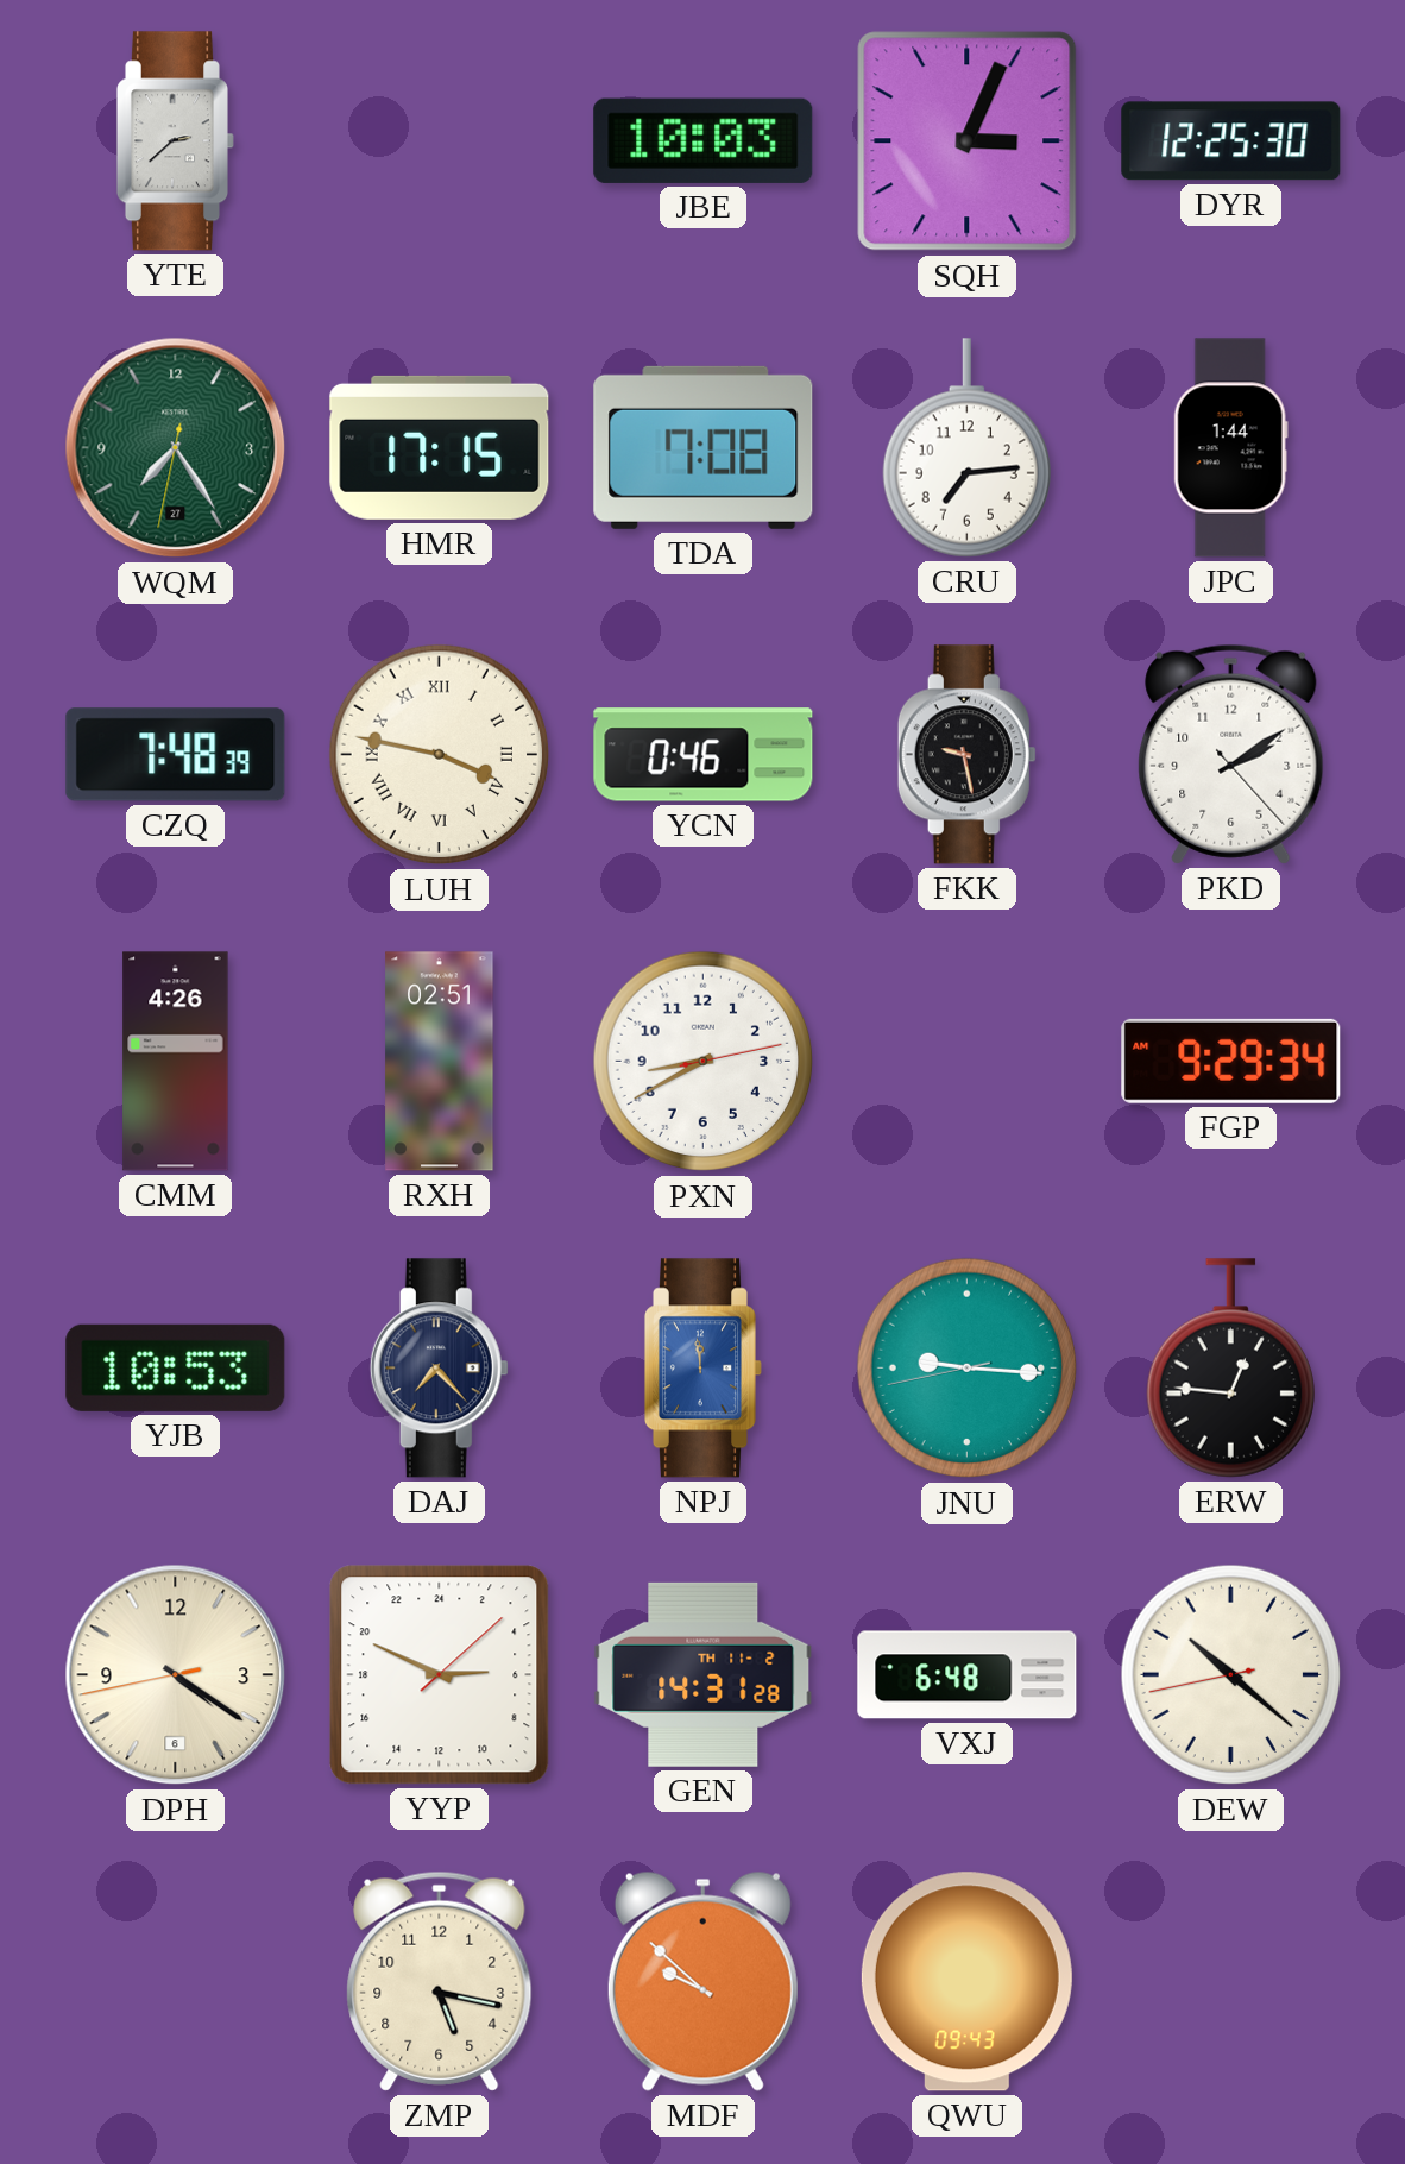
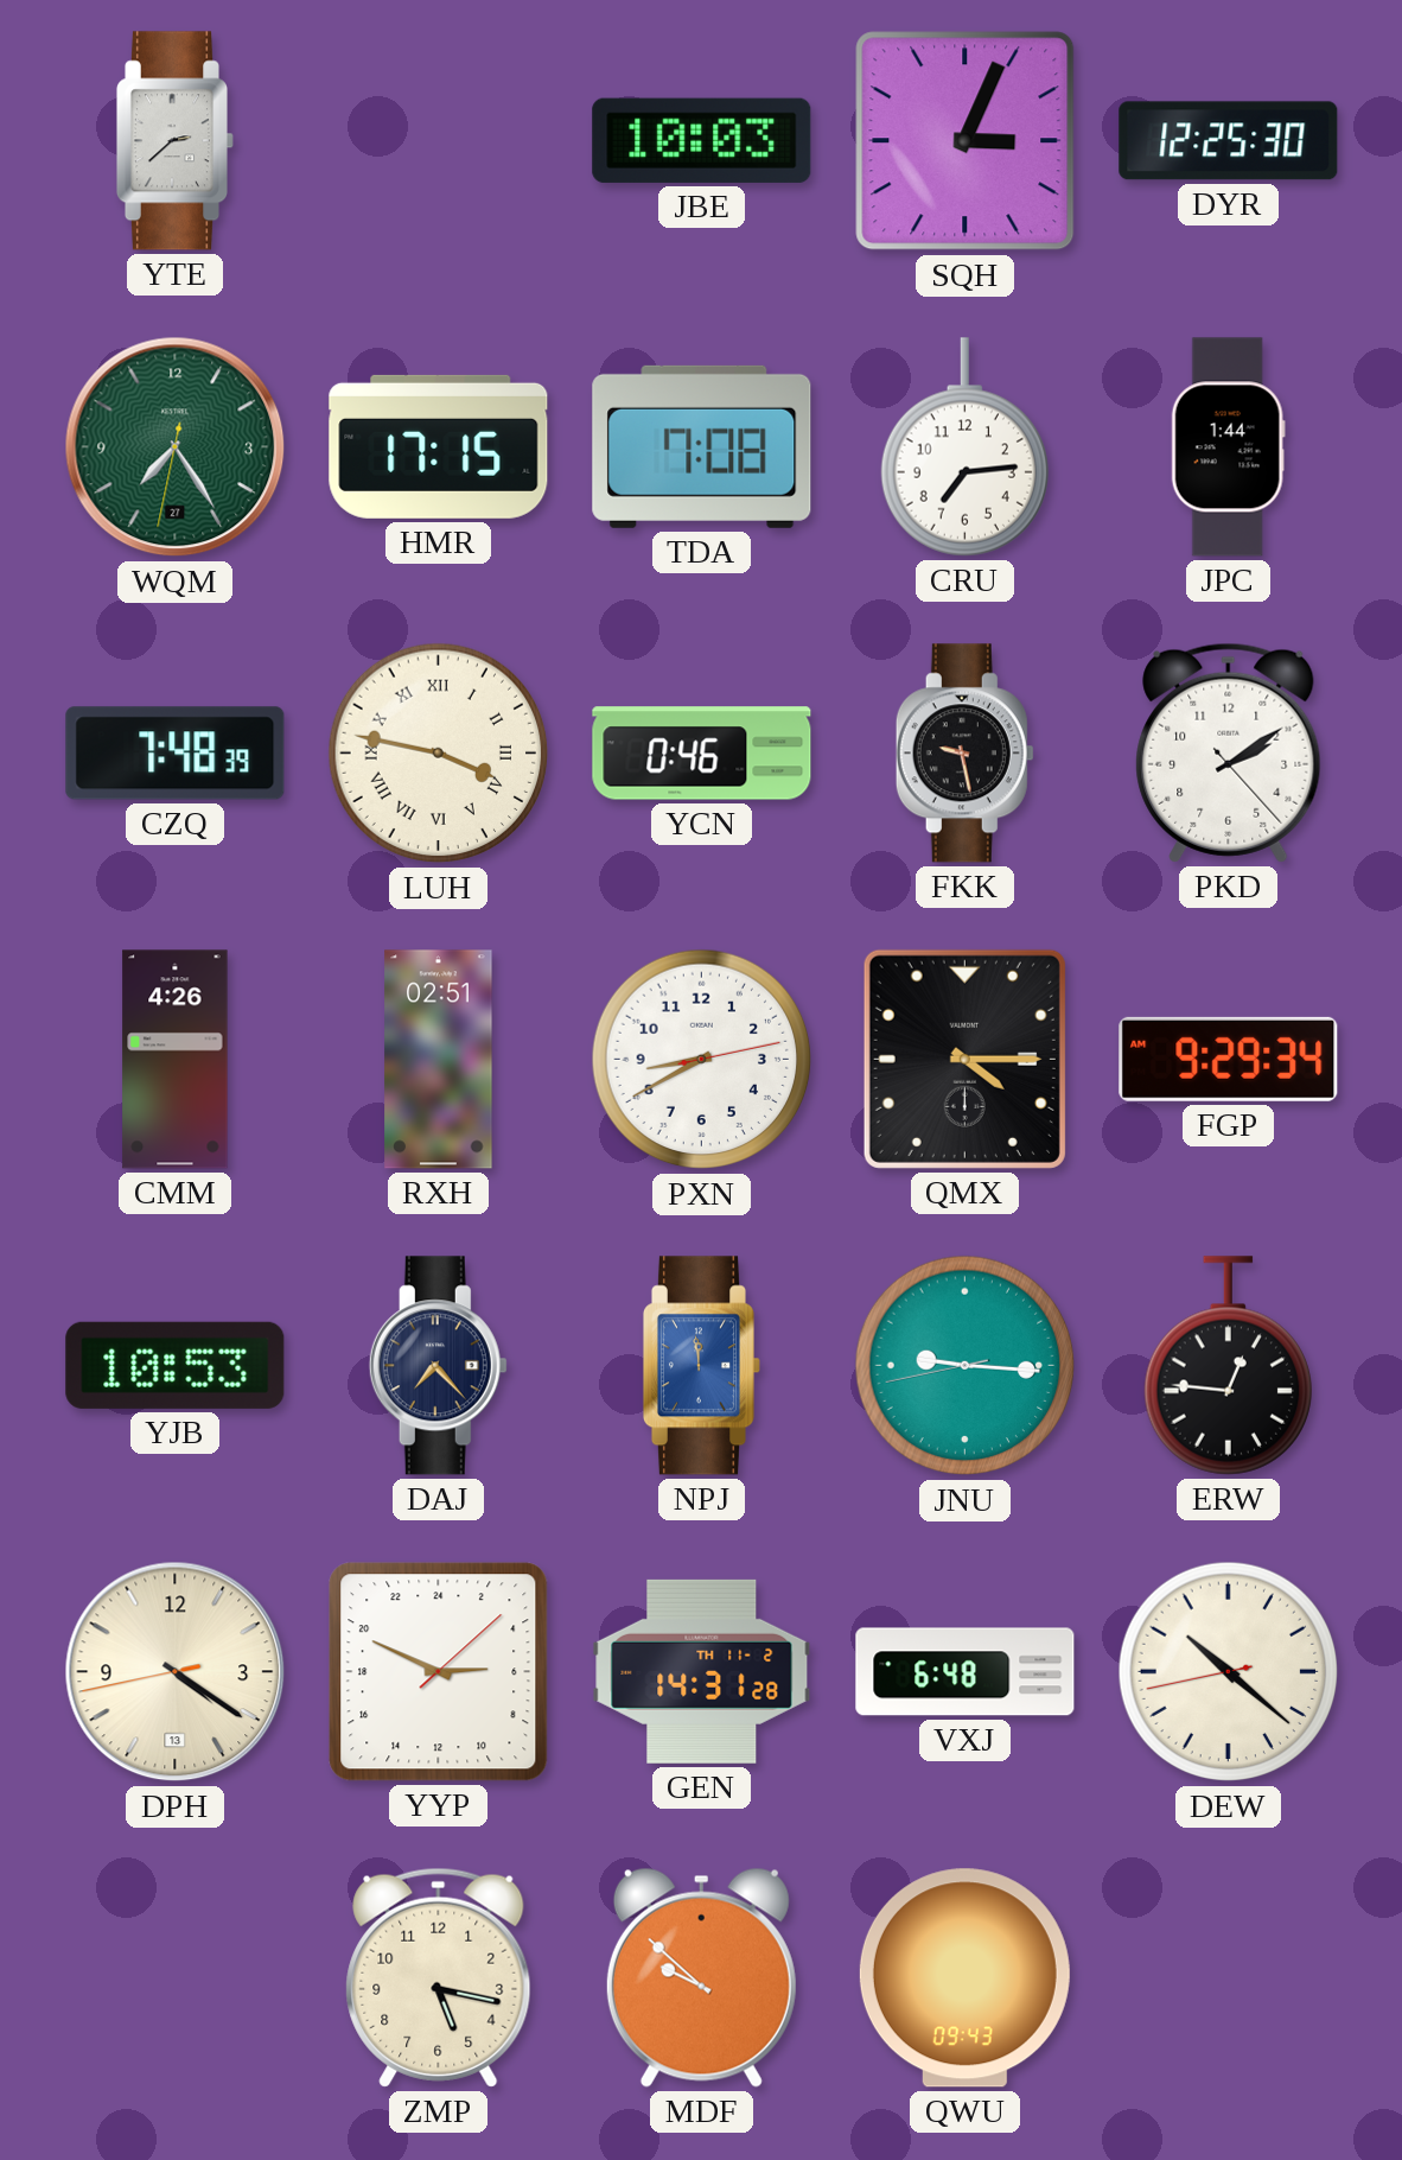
QMX: none -> 4:15 (964, 1059)
DPH date: 6 -> 13 (176, 1672)
